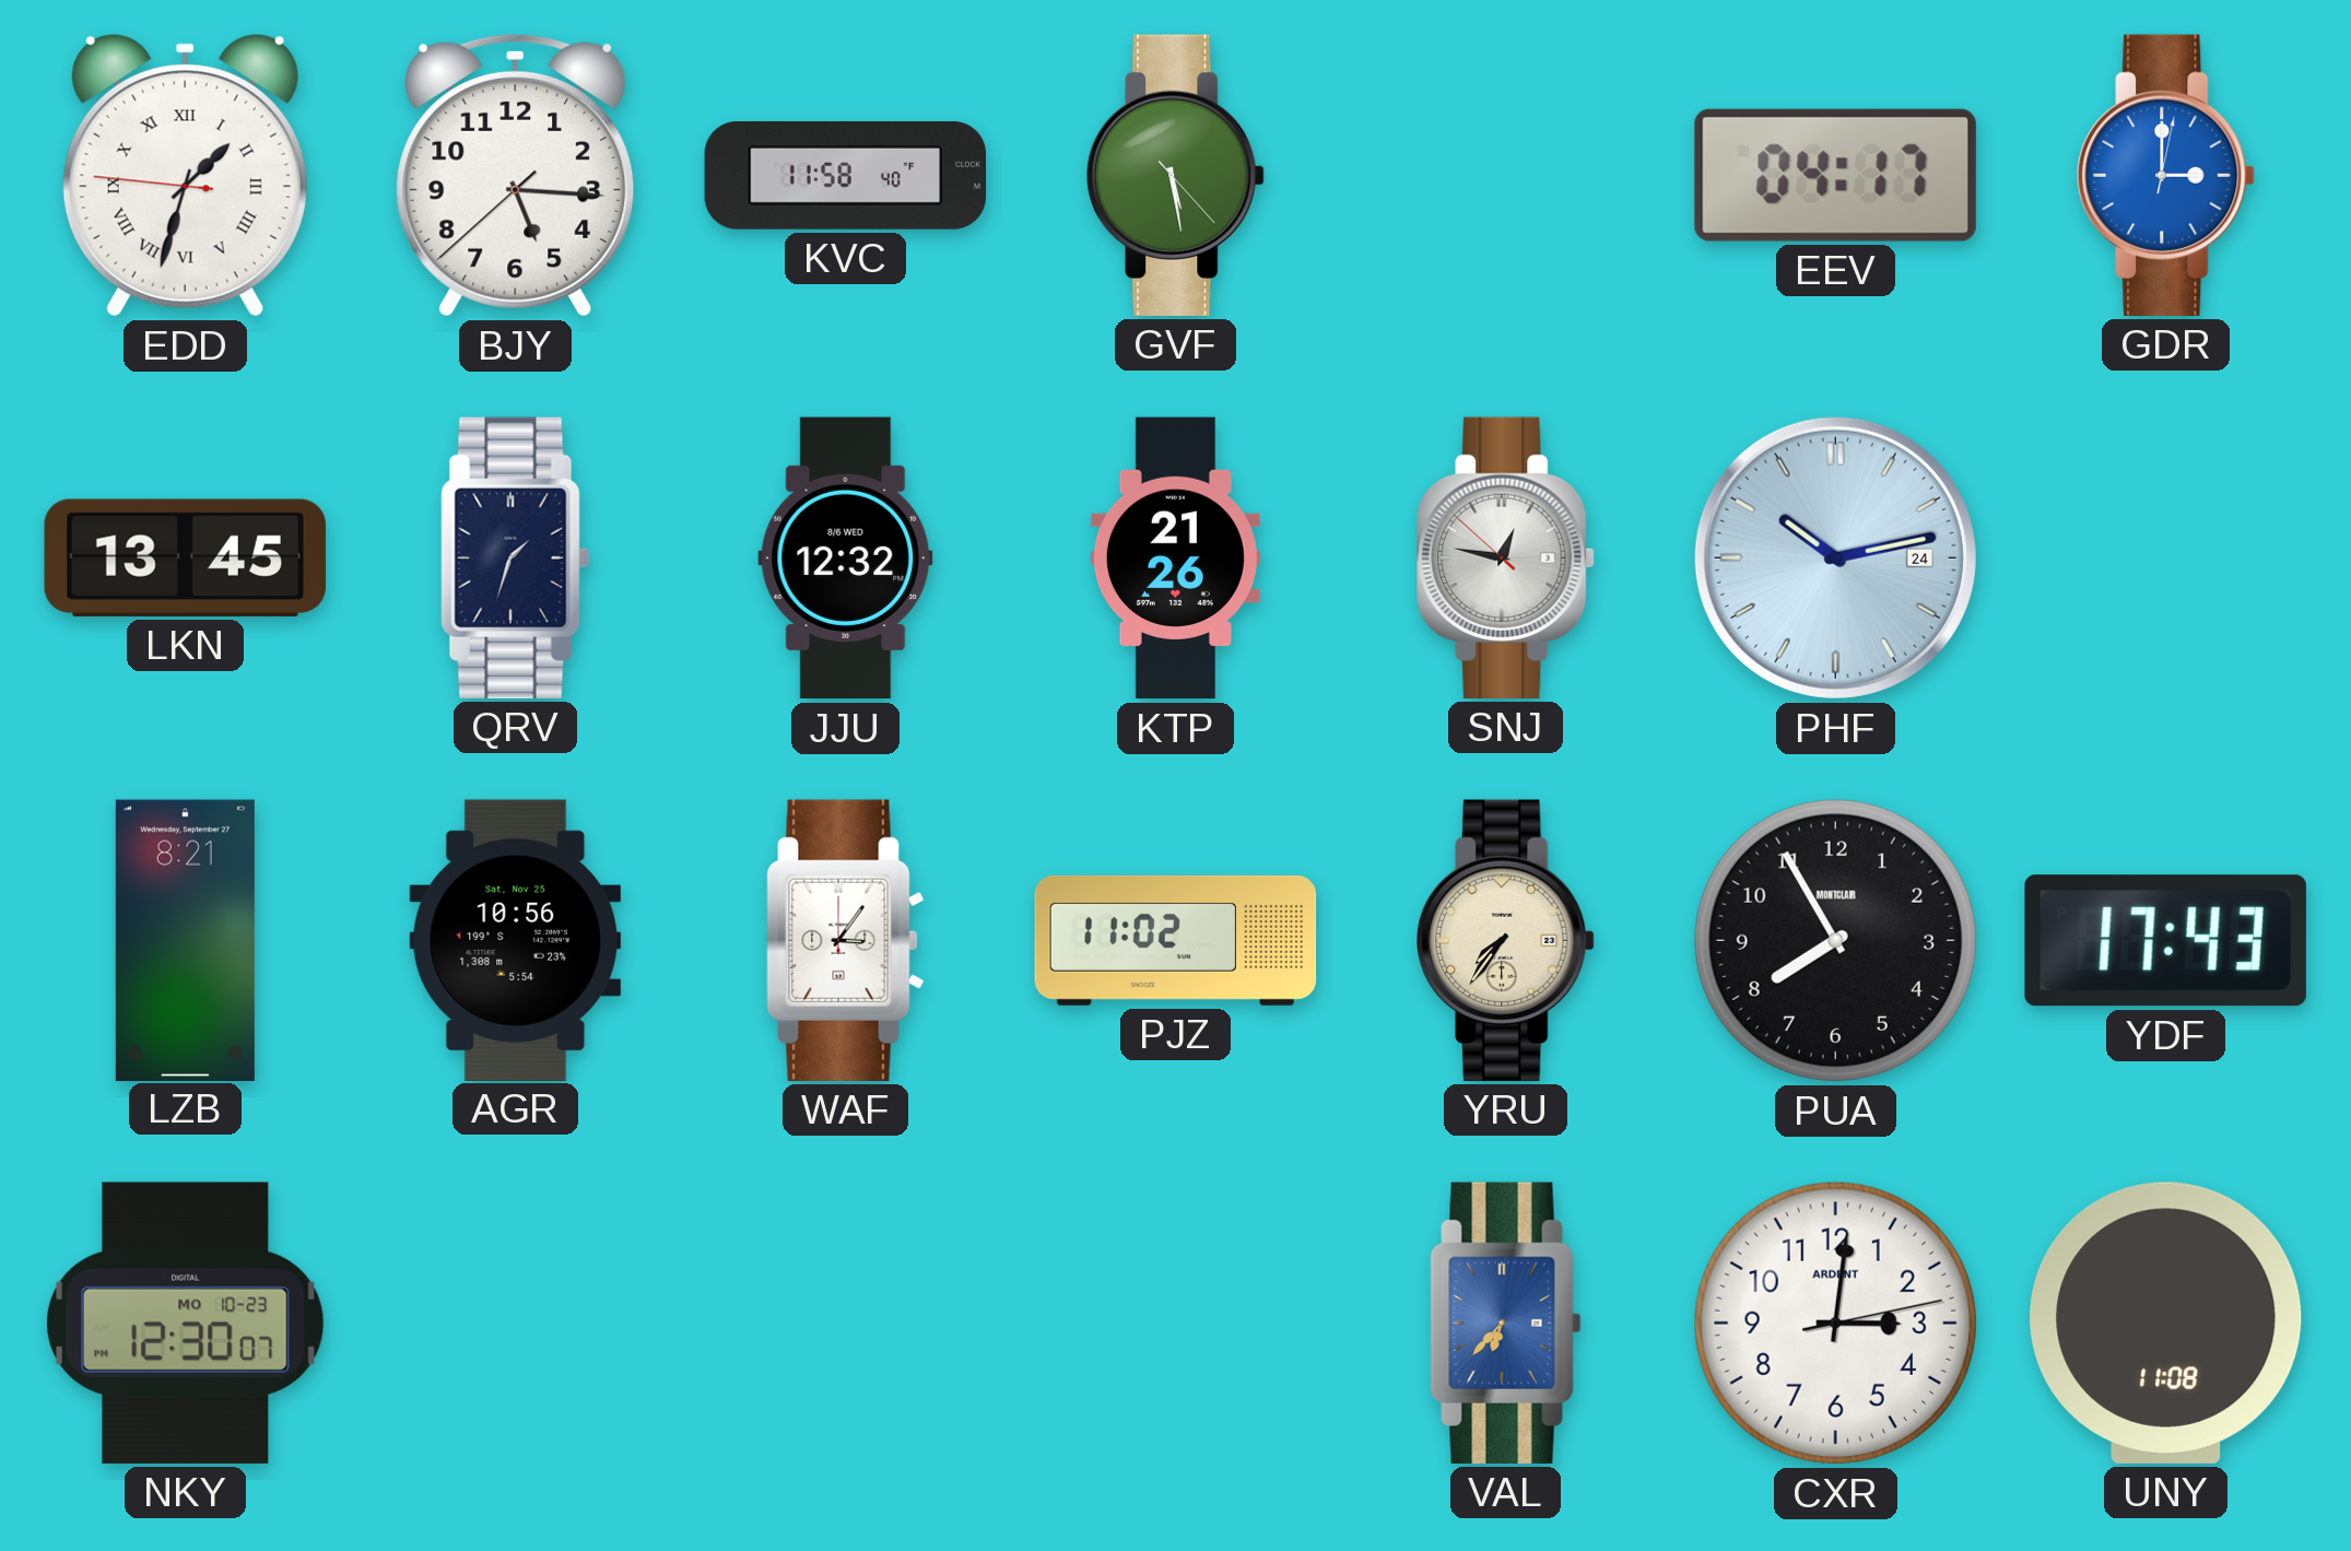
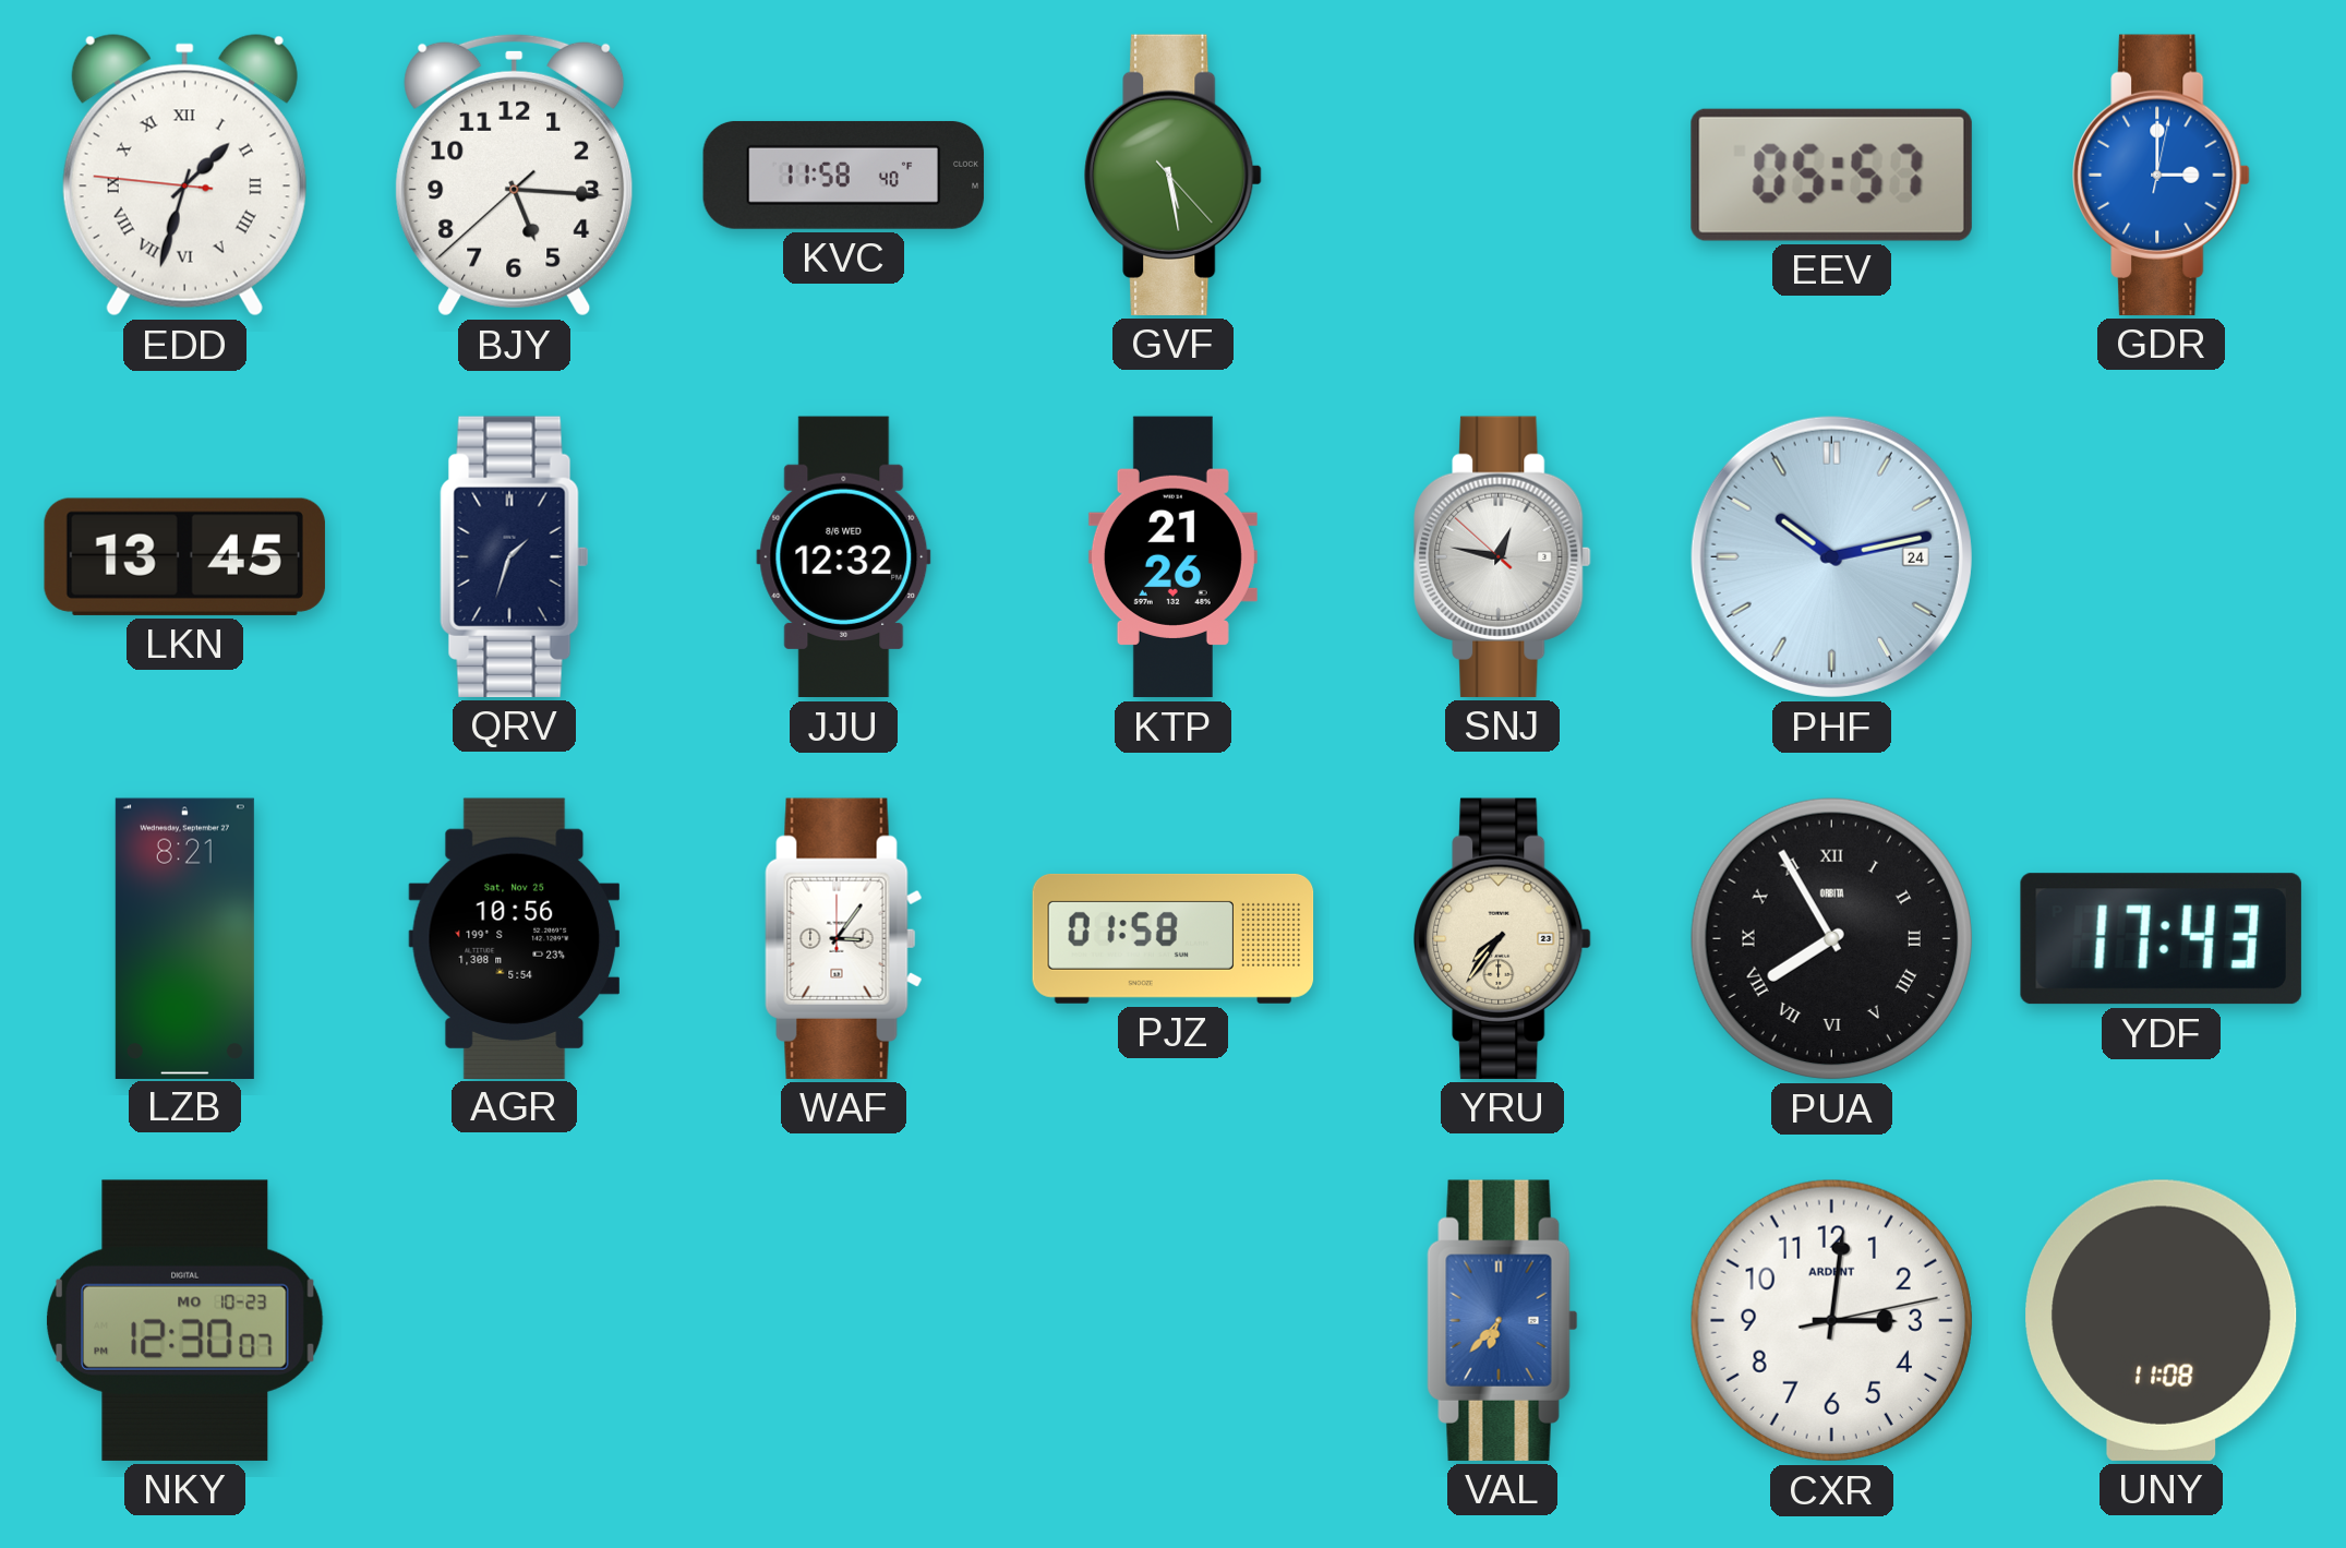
EEV: 04:17 -> 05:57 (1831, 175)
PJZ: 11:02 -> 01:58 (1174, 938)
PUA numerals: Arabic -> Roman (1831, 938)
PUA brand: MONTCLAIR -> ORBITA (1831, 938)
